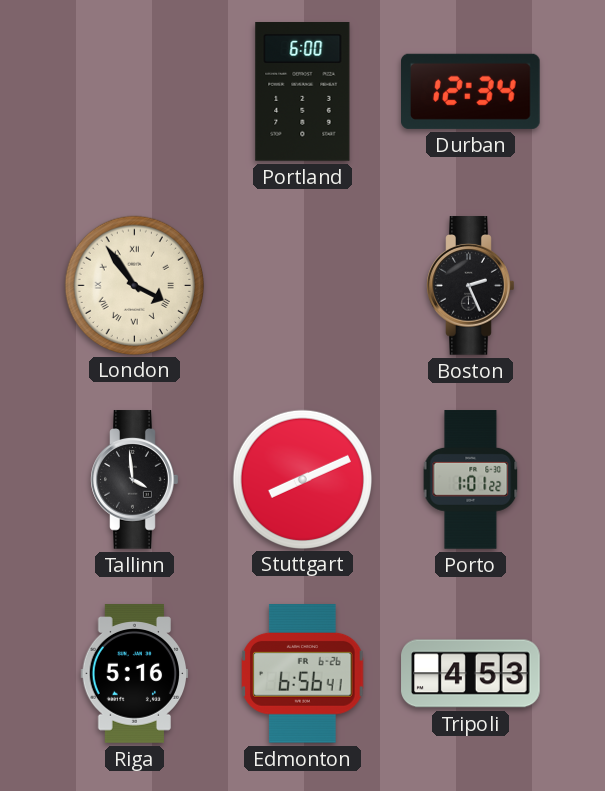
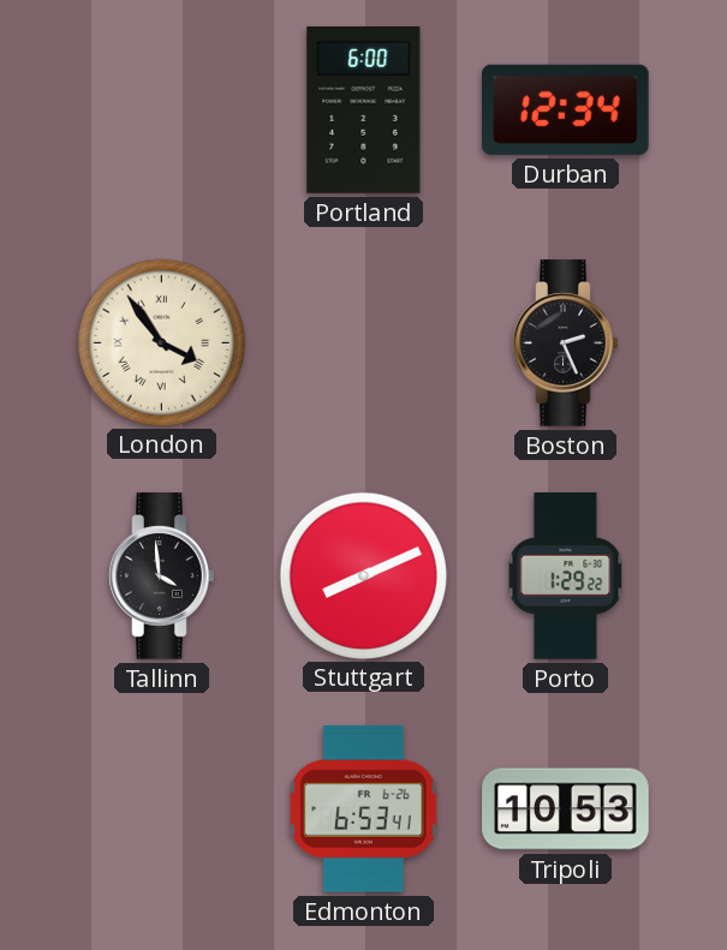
Porto: 1:01 -> 1:29 (566, 576)
Riga: 5:16 -> none (135, 674)
Edmonton: 6:56 -> 6:53 (364, 809)
Tripoli: 4:53 -> 10:53 (566, 809)
